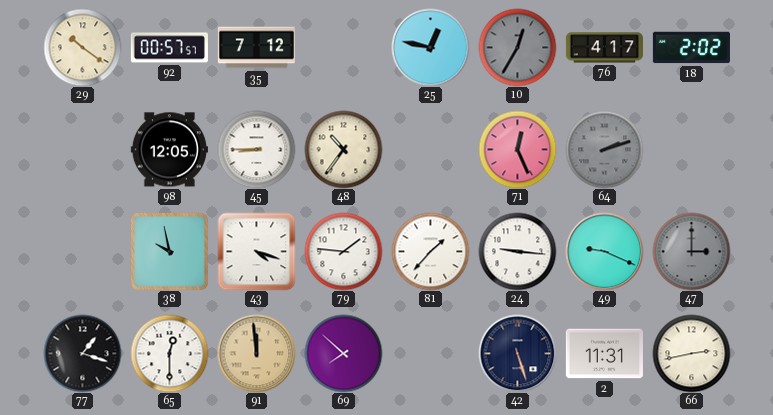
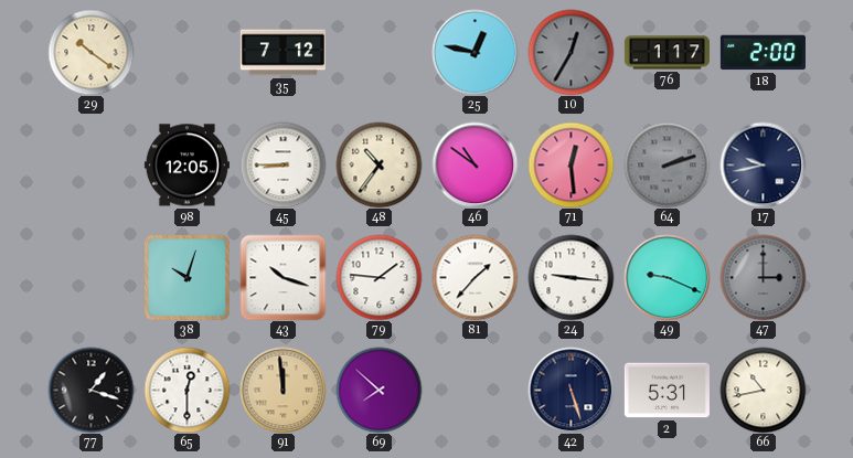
92: 00:57 -> none (169, 48)
76: 4:17 -> 1:17 (667, 53)
18: 2:02 -> 2:00 (763, 53)
46: none -> 10:51 (475, 164)
71: 12:26 -> 12:29 (571, 164)
17: none -> 9:43 (763, 164)
38: 9:58 -> 10:03 (186, 277)
43: 4:18 -> 10:18 (282, 277)
2: 11:31 -> 5:31 (667, 391)
66: 2:43 -> 10:43 (763, 390)
